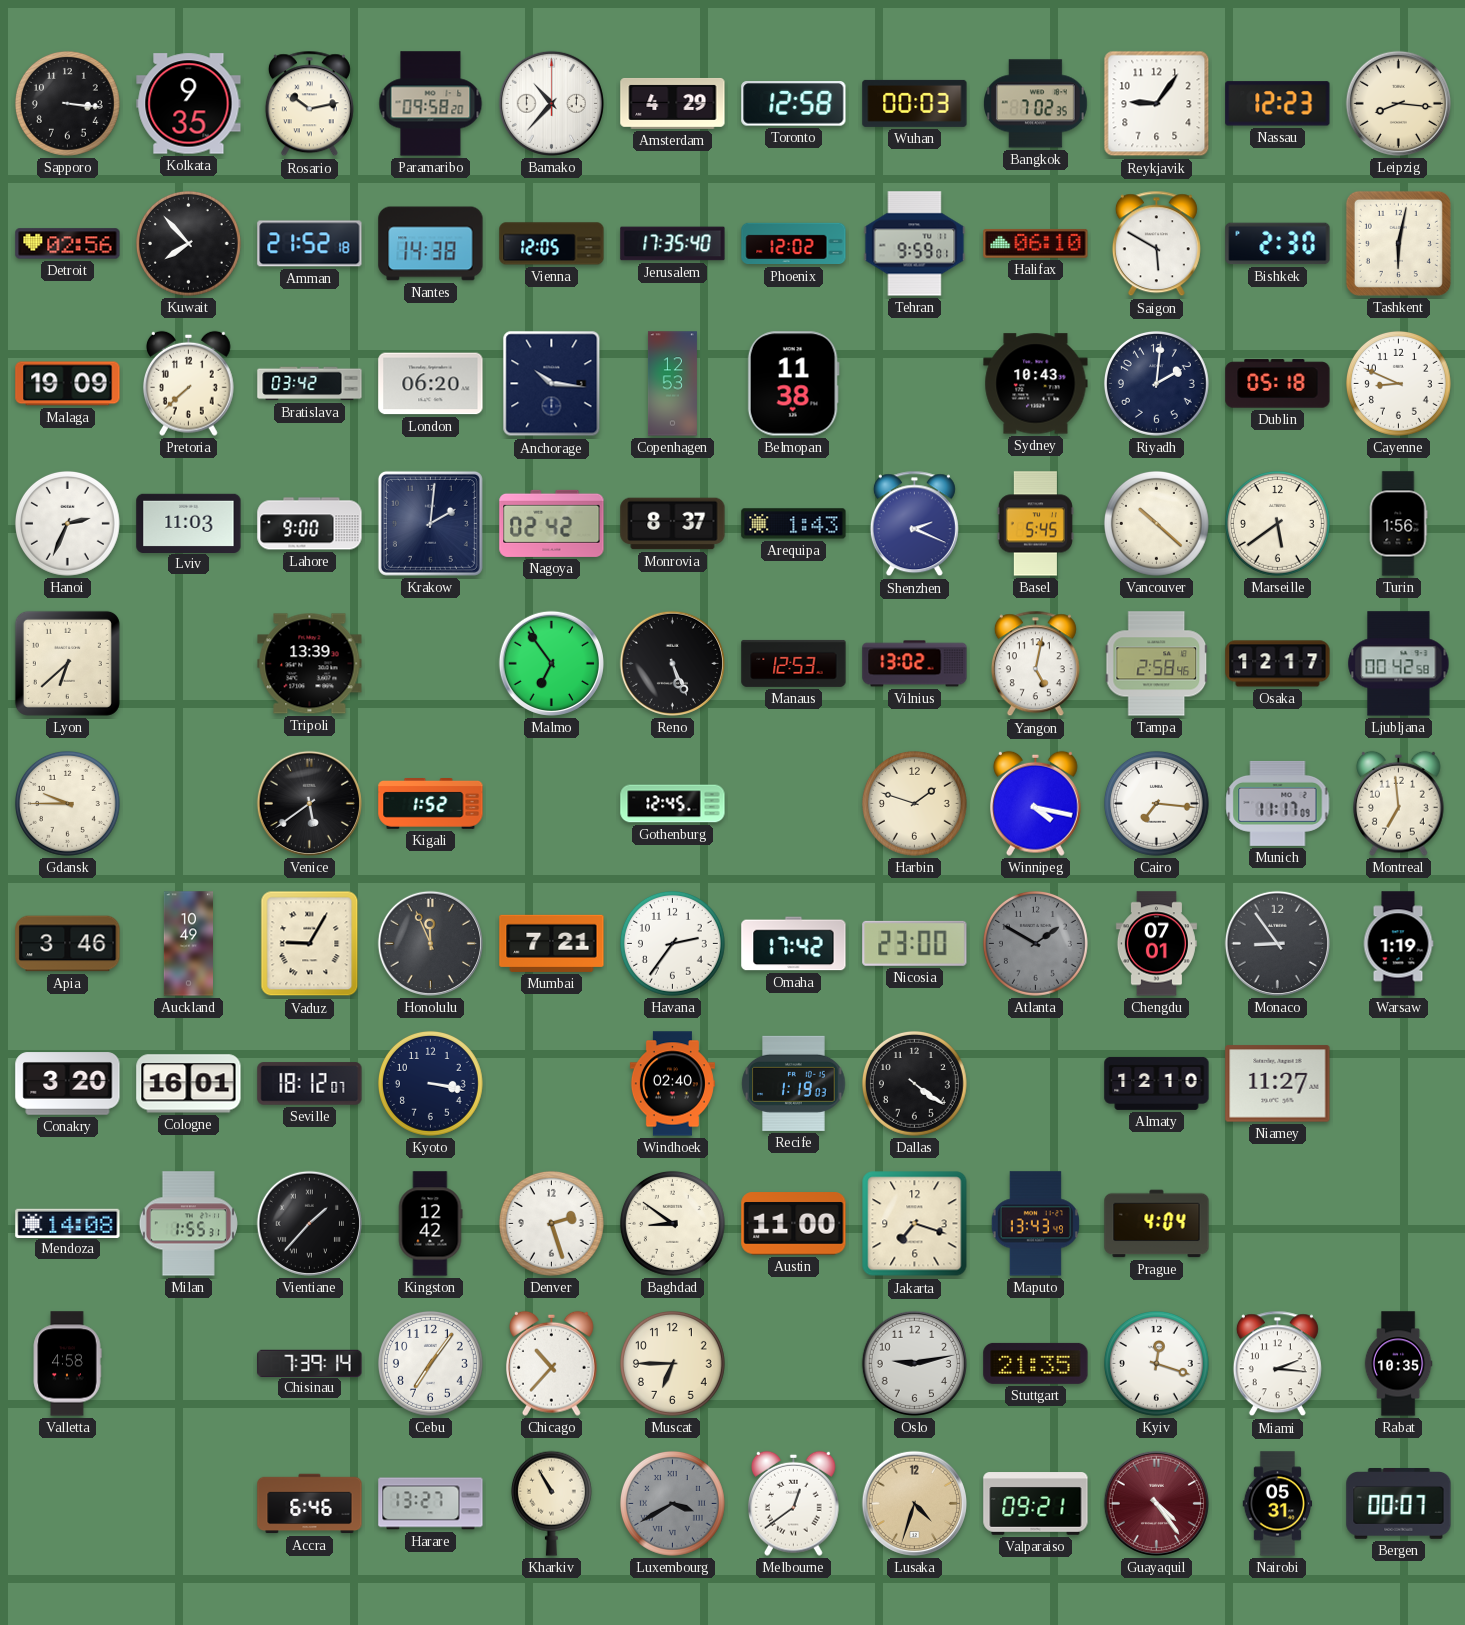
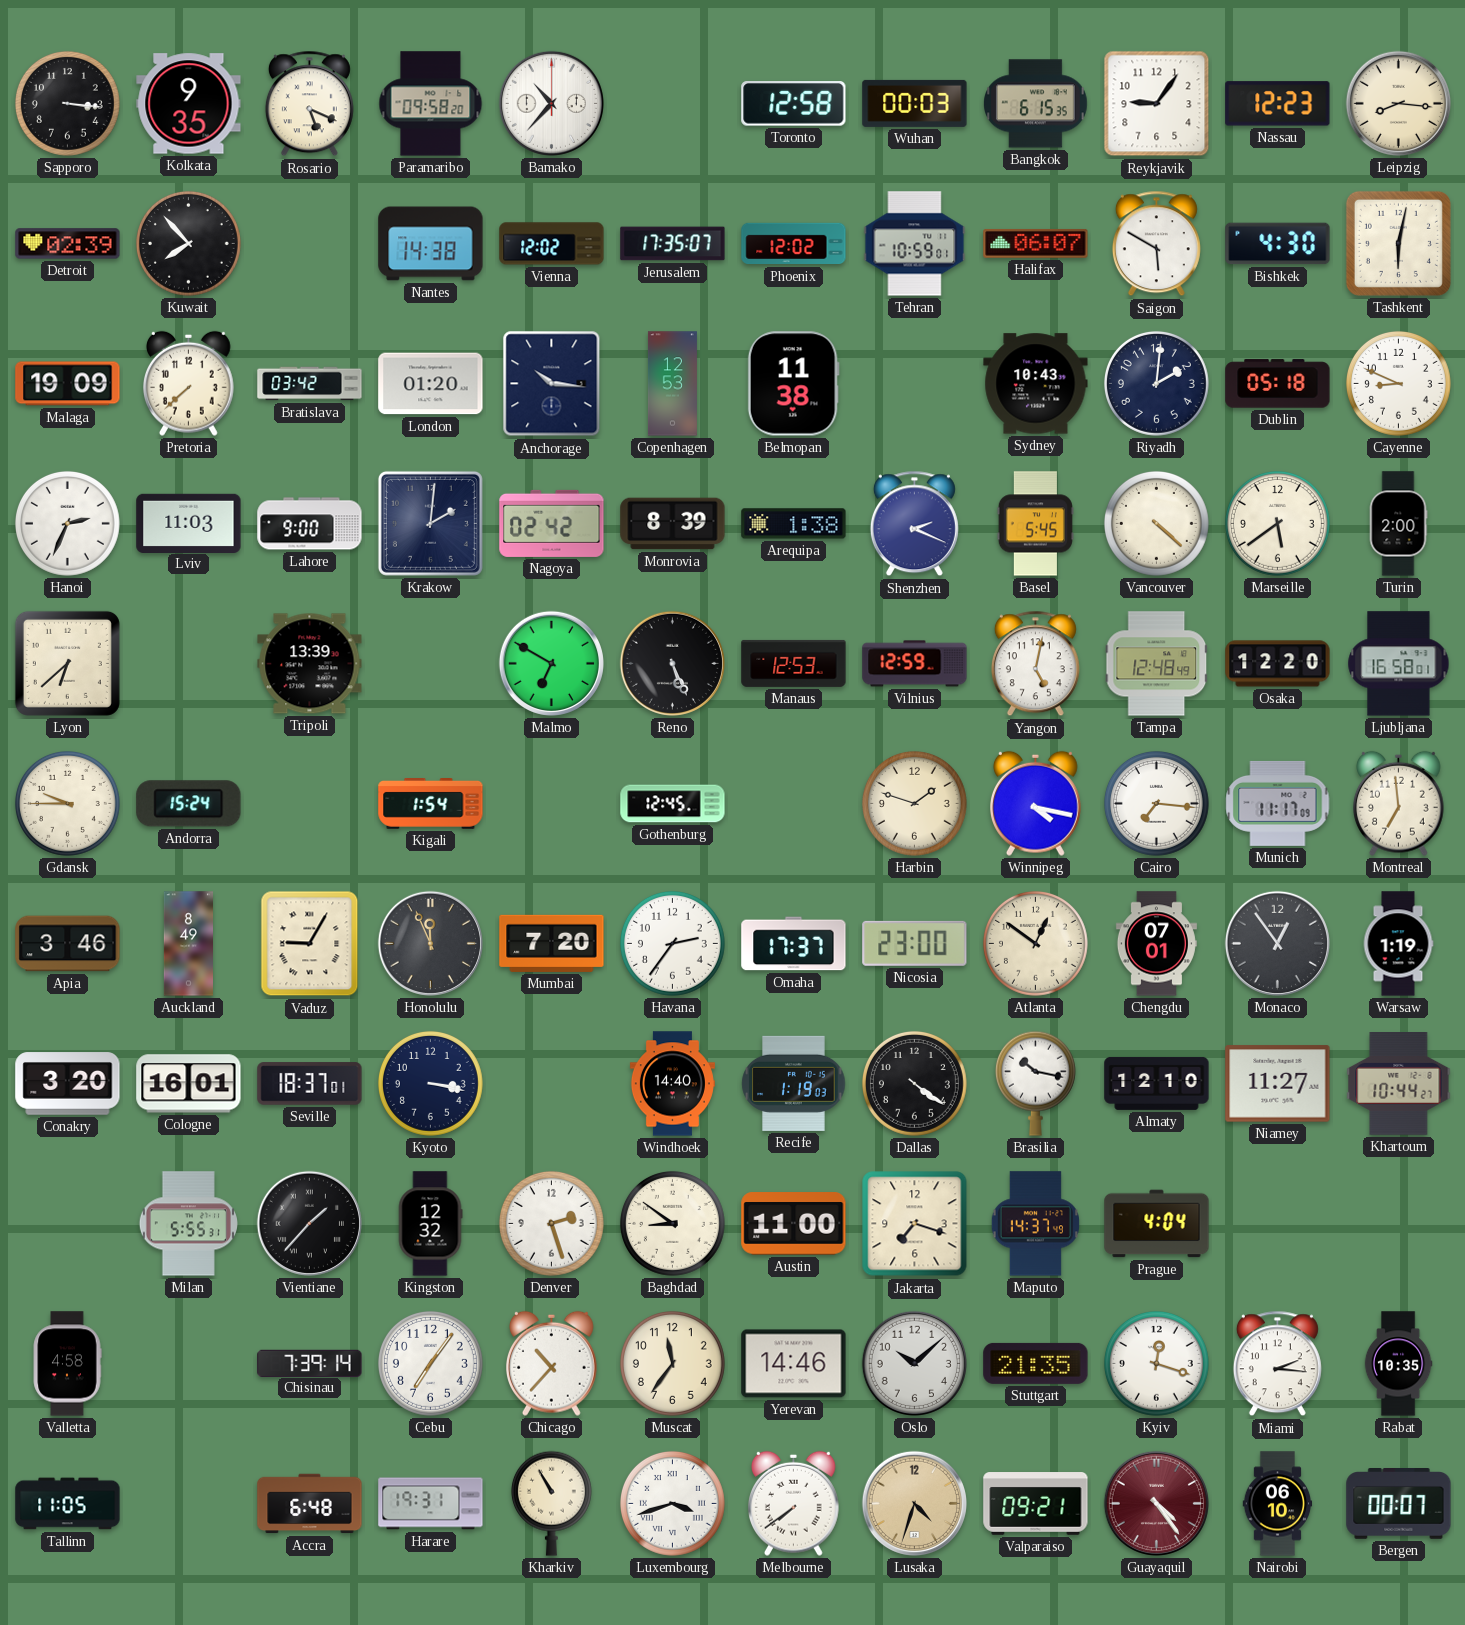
Rosario: 10:13 -> 5:19 (309, 104)
Amsterdam: 4:29 -> none (673, 103)
Bangkok: 7:02 -> 6:15 (1036, 104)
Detroit: 02:56 -> 02:39 (68, 244)
Amman: 21:52 -> none (310, 244)
Vienna: 12:05 -> 12:02 (552, 244)
Jerusalem: 17:35:40 -> 17:35:07 (673, 244)
Tehran: 9:59 -> 10:59 (915, 244)
Halifax: 06:10 -> 06:07 (1036, 243)
Bishkek: 2:30 -> 4:30 (1278, 244)
London: 06:20 -> 01:20 (431, 384)
Monrovia: 8:37 -> 8:39 (673, 524)
Arequipa: 1:43 -> 1:38 (794, 524)
Vancouver: 10:22 -> 4:22 (1156, 523)
Turin: 1:56 -> 2:00 (1398, 524)
Malmo: 6:54 -> 6:50 (551, 663)
Vilnius: 13:02 -> 12:59 (915, 664)
Tampa: 2:58 -> 12:48 (1157, 664)
Osaka: 12:17 -> 12:20 (1278, 664)
Ljubljana: 00:42 -> 16:58 (1399, 664)
Andorra: none -> 15:24 (189, 804)
Venice: 5:39 -> none (309, 803)
Kigali: 1:52 -> 1:54 (431, 804)
Auckland: 10:49 -> 8:49 (188, 944)
Mumbai: 7:21 -> 7:20 (552, 943)
Omaha: 17:42 -> 17:37 (794, 944)
Atlanta: 1:50 -> 12:51 (1035, 943)
Atlanta dial: grey -> cream (1035, 943)
Monaco: 8:54 -> 12:54 (1277, 943)
Seville: 18:12 -> 18:37 (310, 1084)
Windhoek: 02:40 -> 14:40 (672, 1084)
Brasilia: none -> 10:17 (1035, 1083)
Khartoum: none -> 10:44 (1399, 1084)
Mendoza: 14:08 -> none (68, 1223)
Milan: 1:55 -> 5:55 (188, 1224)
Kingston: 12:42 -> 12:32 (430, 1224)
Maputo: 13:43 -> 14:37 (1035, 1224)
Muscat: 6:45 -> 11:36 (672, 1363)
Yerevan: none -> 14:46 (794, 1364)
Oslo: 9:13 -> 10:08 (914, 1363)
Tallinn: none -> 11:05 (68, 1504)
Accra: 6:46 -> 6:48 (310, 1504)
Harare: 13:27 -> 19:31 (431, 1504)
Luxembourg: 3:40 -> 3:42 (672, 1503)
Luxembourg dial: grey -> white (672, 1503)
Melbourne: 12:39 -> 7:39 (794, 1503)
Nairobi: 05:31 -> 06:10 (1278, 1504)
